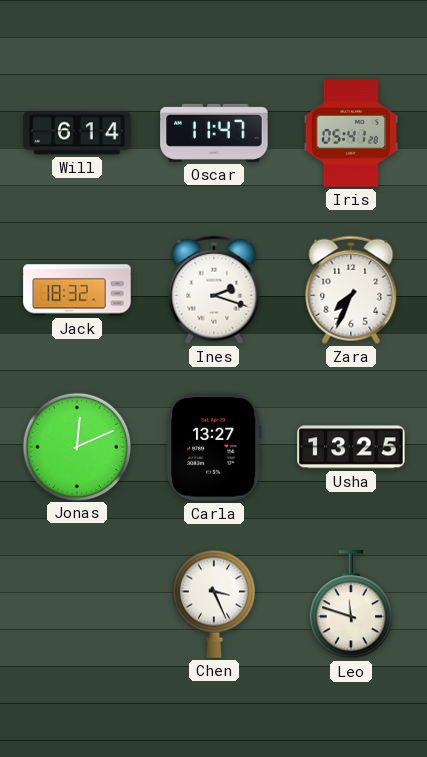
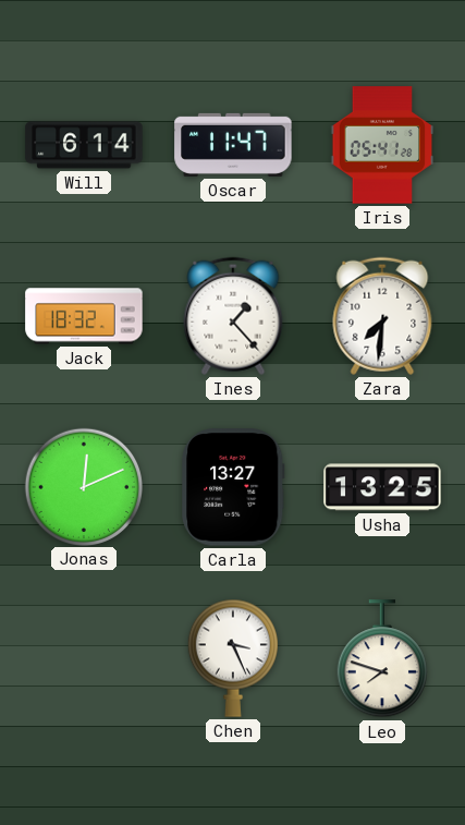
Ines: 2:18 -> 1:23 (233, 316)
Zara: 7:34 -> 7:31 (382, 316)
Leo: 11:48 -> 7:48 (382, 659)
